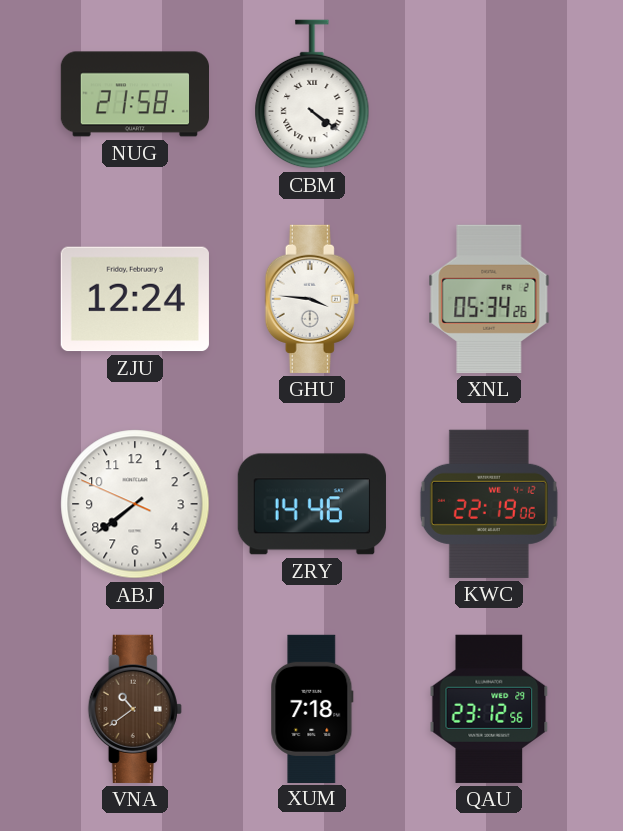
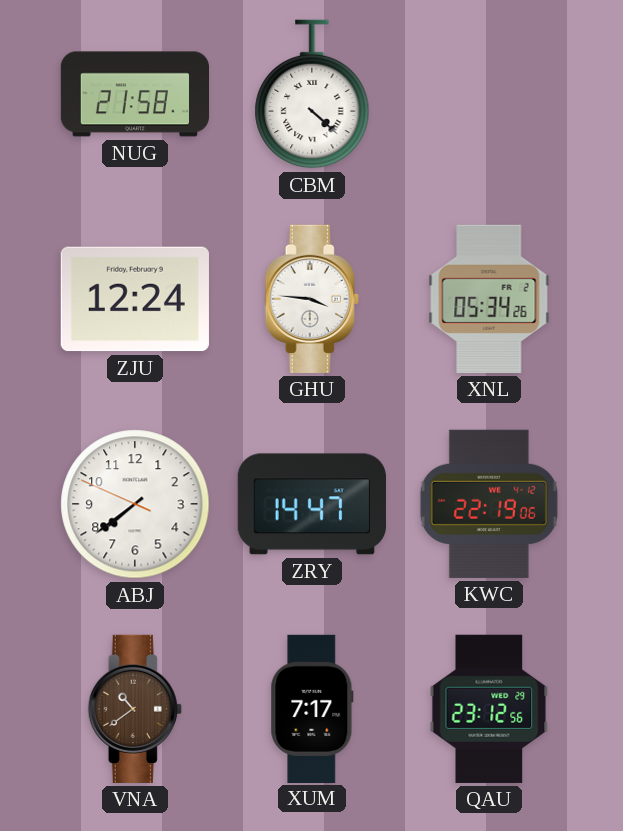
CBM: 4:21 -> 4:22 (312, 94)
ZRY: 14:46 -> 14:47 (312, 504)
XUM: 7:18 -> 7:17 (312, 708)
